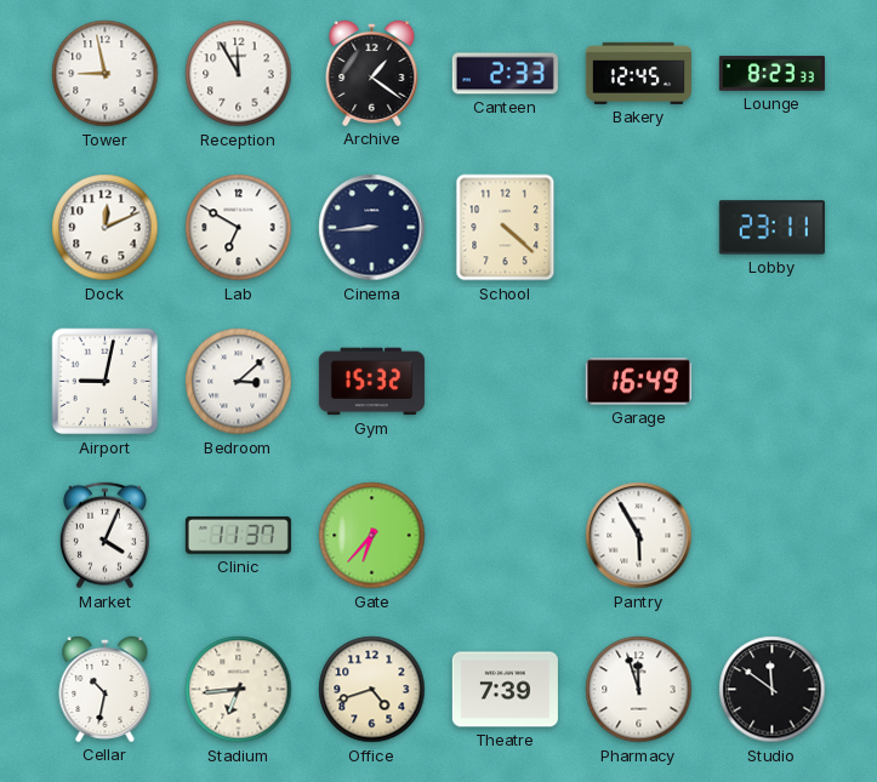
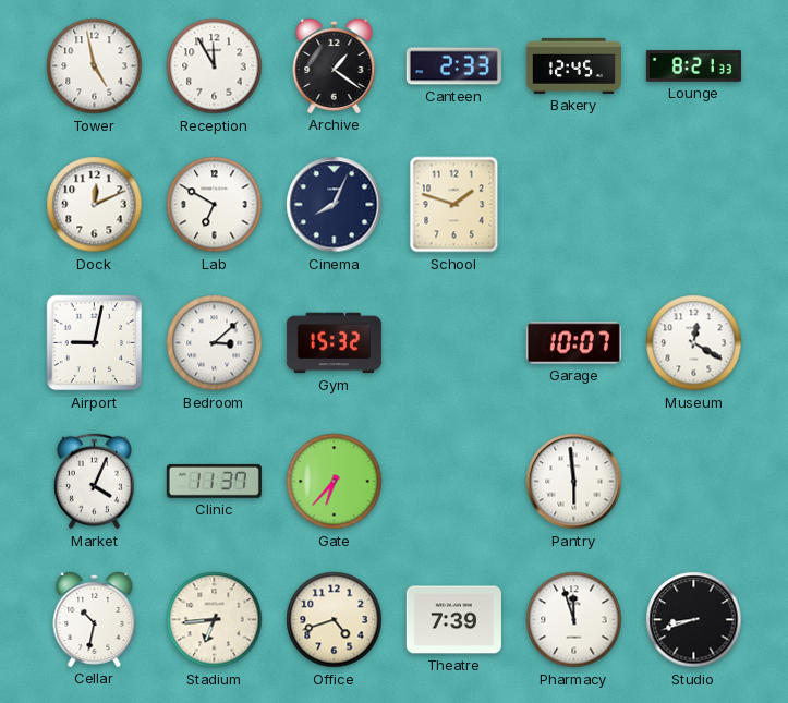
Tower: 8:58 -> 4:58 (95, 66)
Lounge: 8:23 -> 8:21 (693, 66)
Cinema: 8:44 -> 8:04 (335, 205)
School: 4:22 -> 1:48 (454, 205)
Lobby: 23:11 -> none (771, 228)
Garage: 16:49 -> 10:07 (573, 343)
Museum: none -> 12:20 (694, 343)
Pantry: 5:55 -> 5:59 (574, 482)
Studio: 11:51 -> 8:42 (694, 620)
